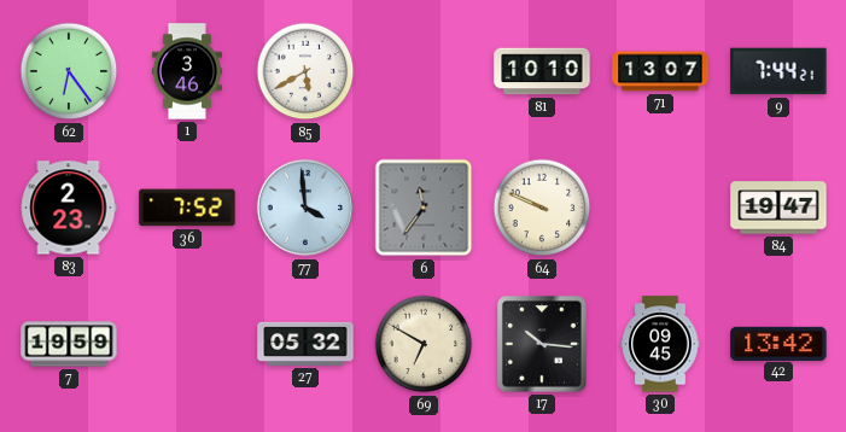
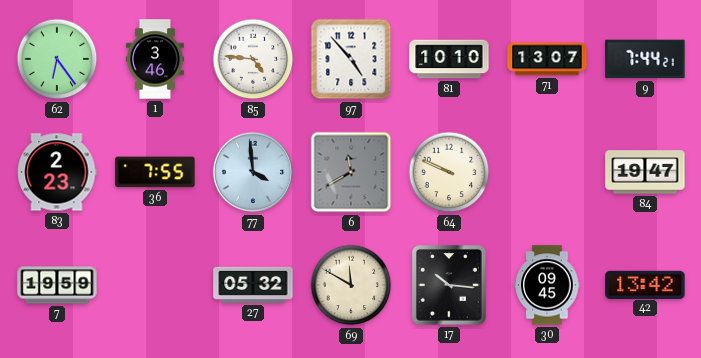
85: 5:40 -> 4:46 (253, 59)
97: none -> 4:53 (351, 59)
36: 7:52 -> 7:55 (155, 172)
6: 11:36 -> 11:40 (351, 172)
69: 6:50 -> 11:50 (351, 285)
